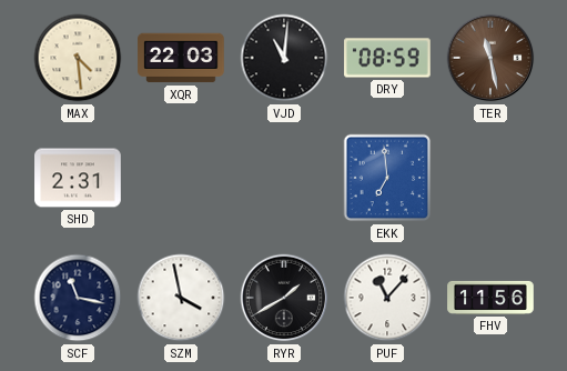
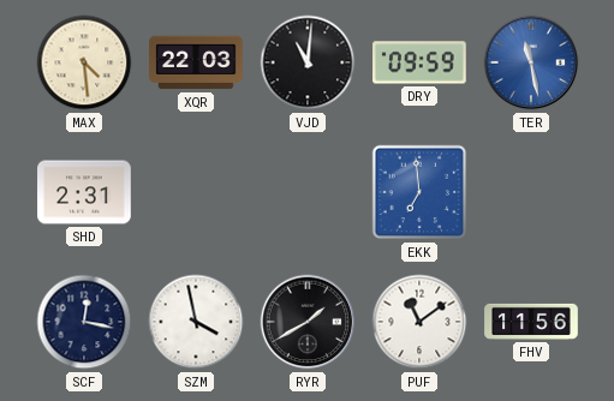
DRY: 08:59 -> 09:59 (419, 62)
TER dial: brown -> blue (531, 62)
SCF: 11:17 -> 12:17 (84, 322)
PUF: 11:07 -> 11:09 (419, 322)
